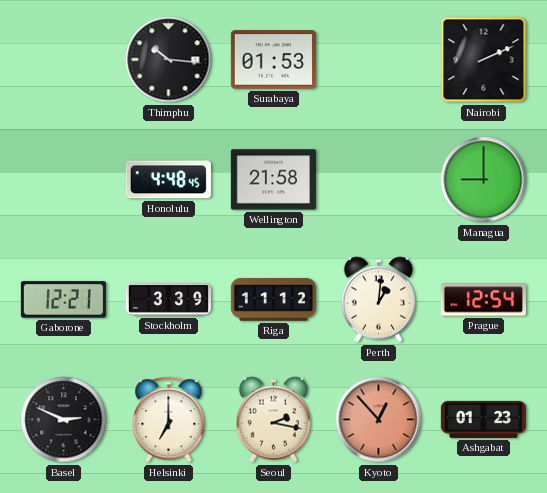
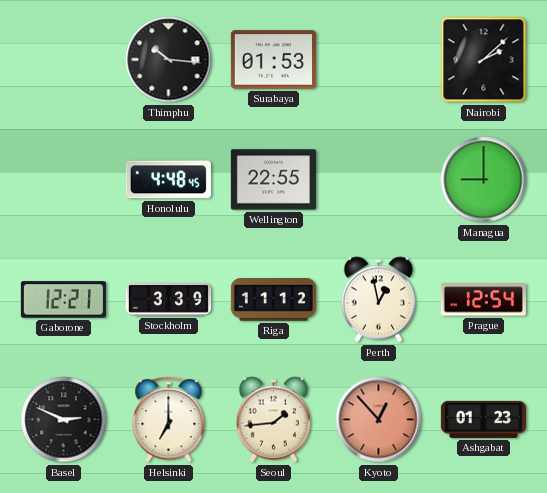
Nairobi: 2:11 -> 2:08 (484, 60)
Wellington: 21:58 -> 22:55 (273, 180)
Perth: 1:01 -> 12:58 (379, 300)
Seoul: 2:17 -> 1:44 (274, 420)
